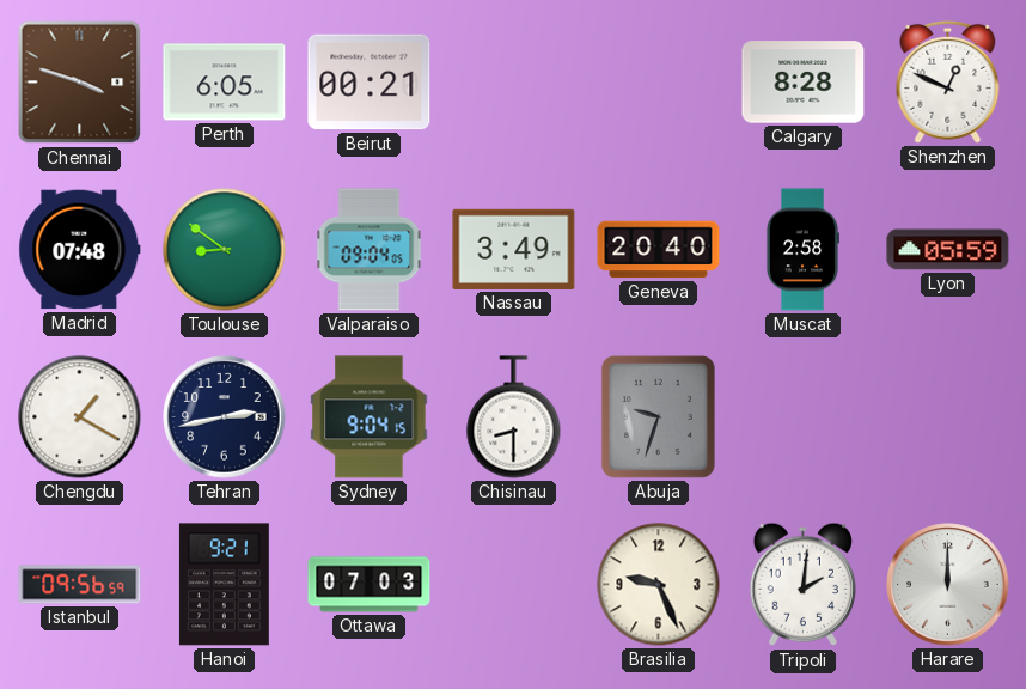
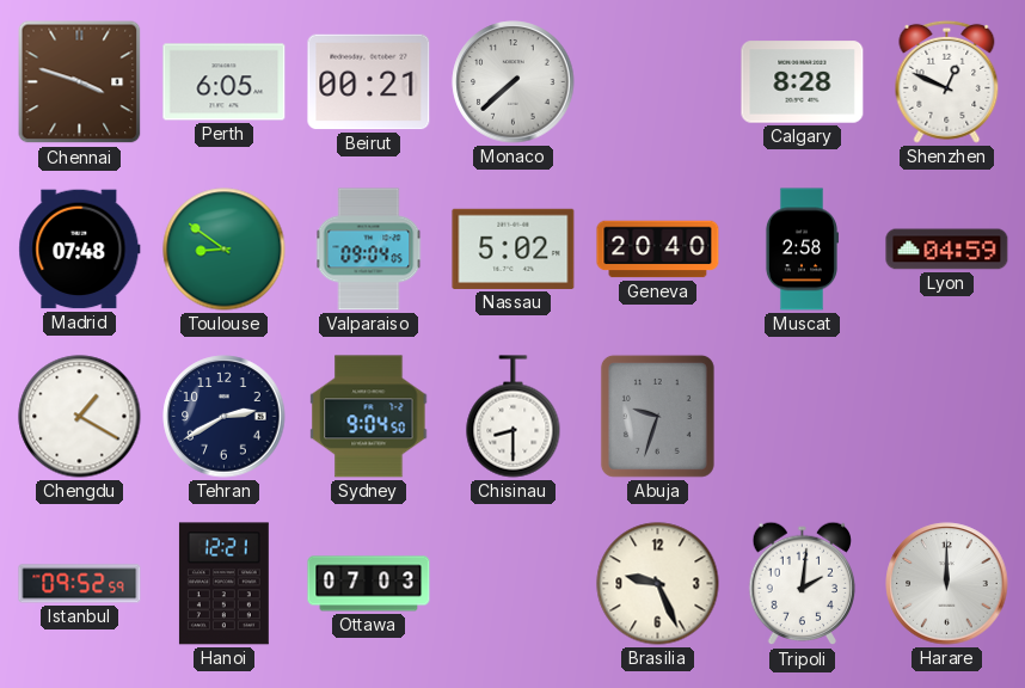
Monaco: none -> 7:38 (514, 82)
Nassau: 3:49 -> 5:02 (514, 248)
Lyon: 05:59 -> 04:59 (947, 250)
Tehran: 2:43 -> 2:40 (225, 417)
Sydney: 9:04:15 -> 9:04:50 (369, 417)
Istanbul: 09:56 -> 09:52 (80, 584)
Hanoi: 9:21 -> 12:21 (223, 584)
